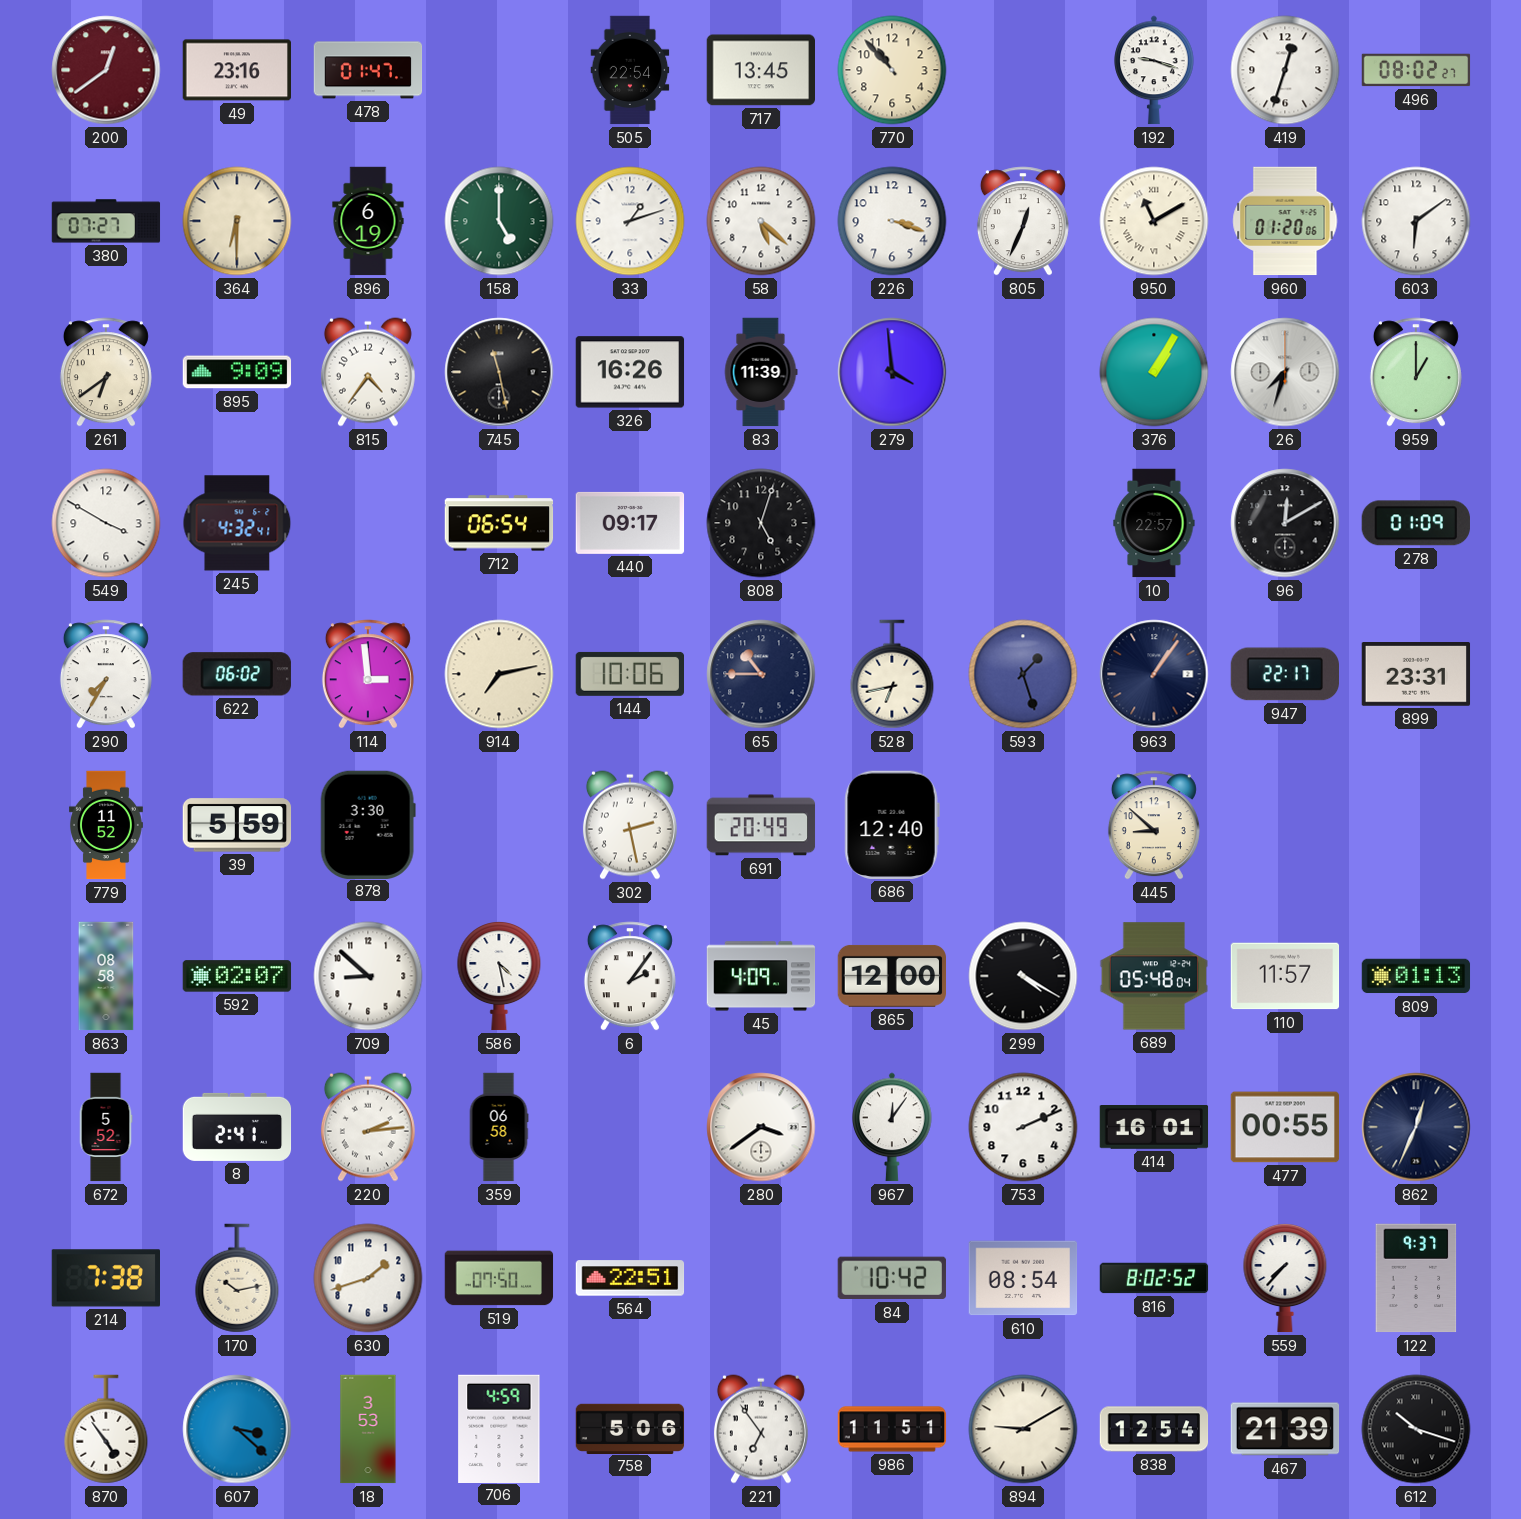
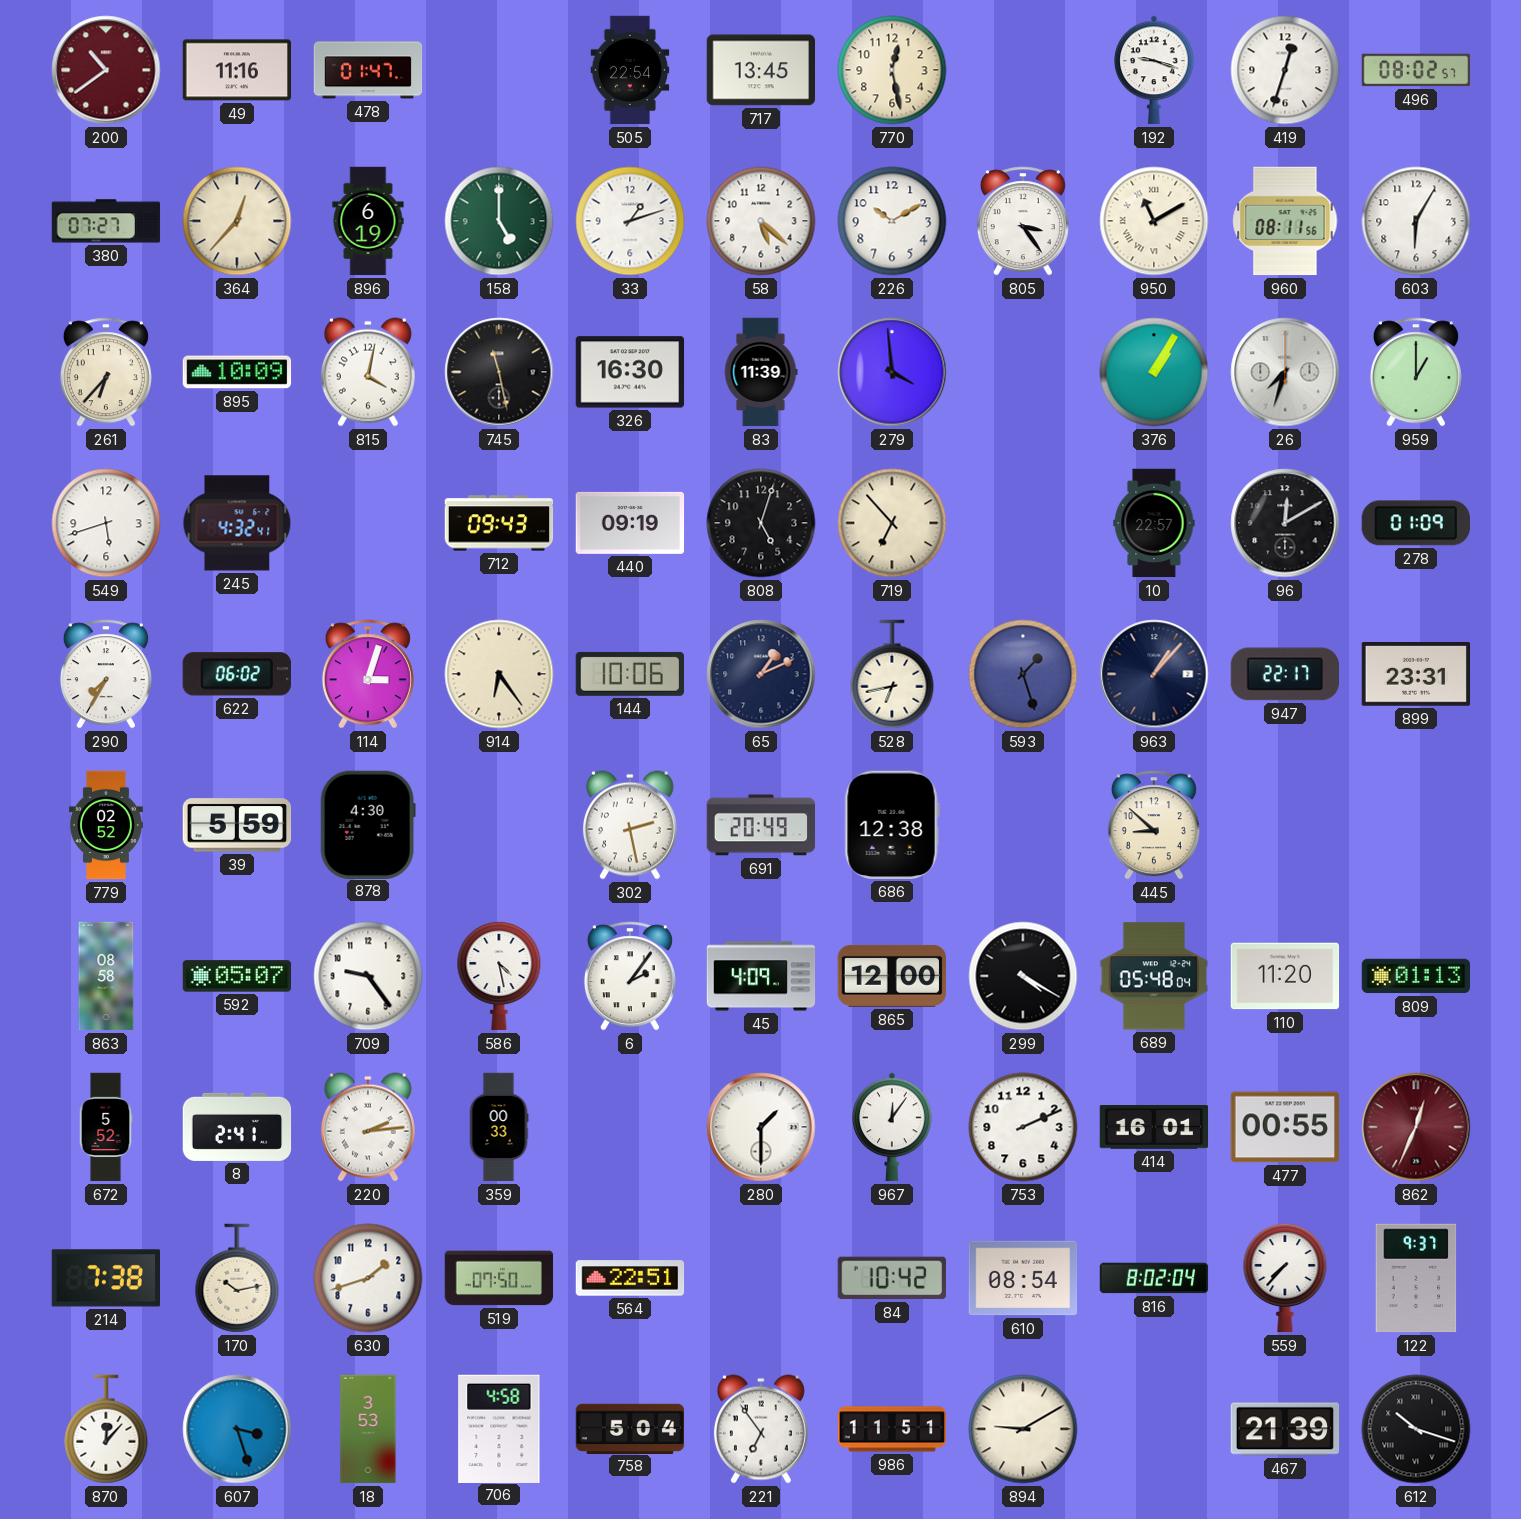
200: 12:39 -> 10:39 (106, 70)
49: 23:16 -> 11:16 (237, 70)
770: 10:53 -> 12:28 (892, 70)
496: 08:02:27 -> 08:02:57 (1416, 70)
364: 6:30 -> 12:37 (237, 221)
226: 3:18 -> 10:10 (892, 221)
805: 12:34 -> 3:24 (1023, 221)
960: 01:20 -> 08:11 (1285, 221)
603: 6:09 -> 6:05 (1416, 221)
261: 6:39 -> 6:37 (106, 372)
895: 9:09 -> 10:09 (237, 372)
815: 4:36 -> 4:02 (368, 372)
326: 16:26 -> 16:30 (630, 372)
549: 3:50 -> 5:42 (106, 523)
712: 06:54 -> 09:43 (499, 523)
440: 09:17 -> 09:19 (630, 523)
719: none -> 6:53 (892, 523)
114: 2:59 -> 3:03 (368, 674)
914: 7:13 -> 6:24 (499, 674)
65: 10:45 -> 1:11 (761, 674)
963: 1:06 -> 1:07 (1154, 674)
779: 11:52 -> 02:52 (107, 825)
878: 3:30 -> 4:30 (368, 824)
686: 12:40 -> 12:38 (892, 825)
592: 02:07 -> 05:07 (237, 976)
709: 8:52 -> 9:24 (368, 976)
110: 11:57 -> 11:20 (1285, 976)
359: 06:58 -> 00:33 (499, 1127)
280: 3:39 -> 1:30 (761, 1127)
862 dial: navy -> burgundy (1416, 1127)
816: 8:02:52 -> 8:02:04 (1154, 1278)
870: 4:54 -> 12:07 (106, 1429)
607: 3:22 -> 3:27 (237, 1429)
706: 4:59 -> 4:58 (499, 1428)
758: 5:06 -> 5:04 (630, 1428)
838: 12:54 -> none (1154, 1429)
